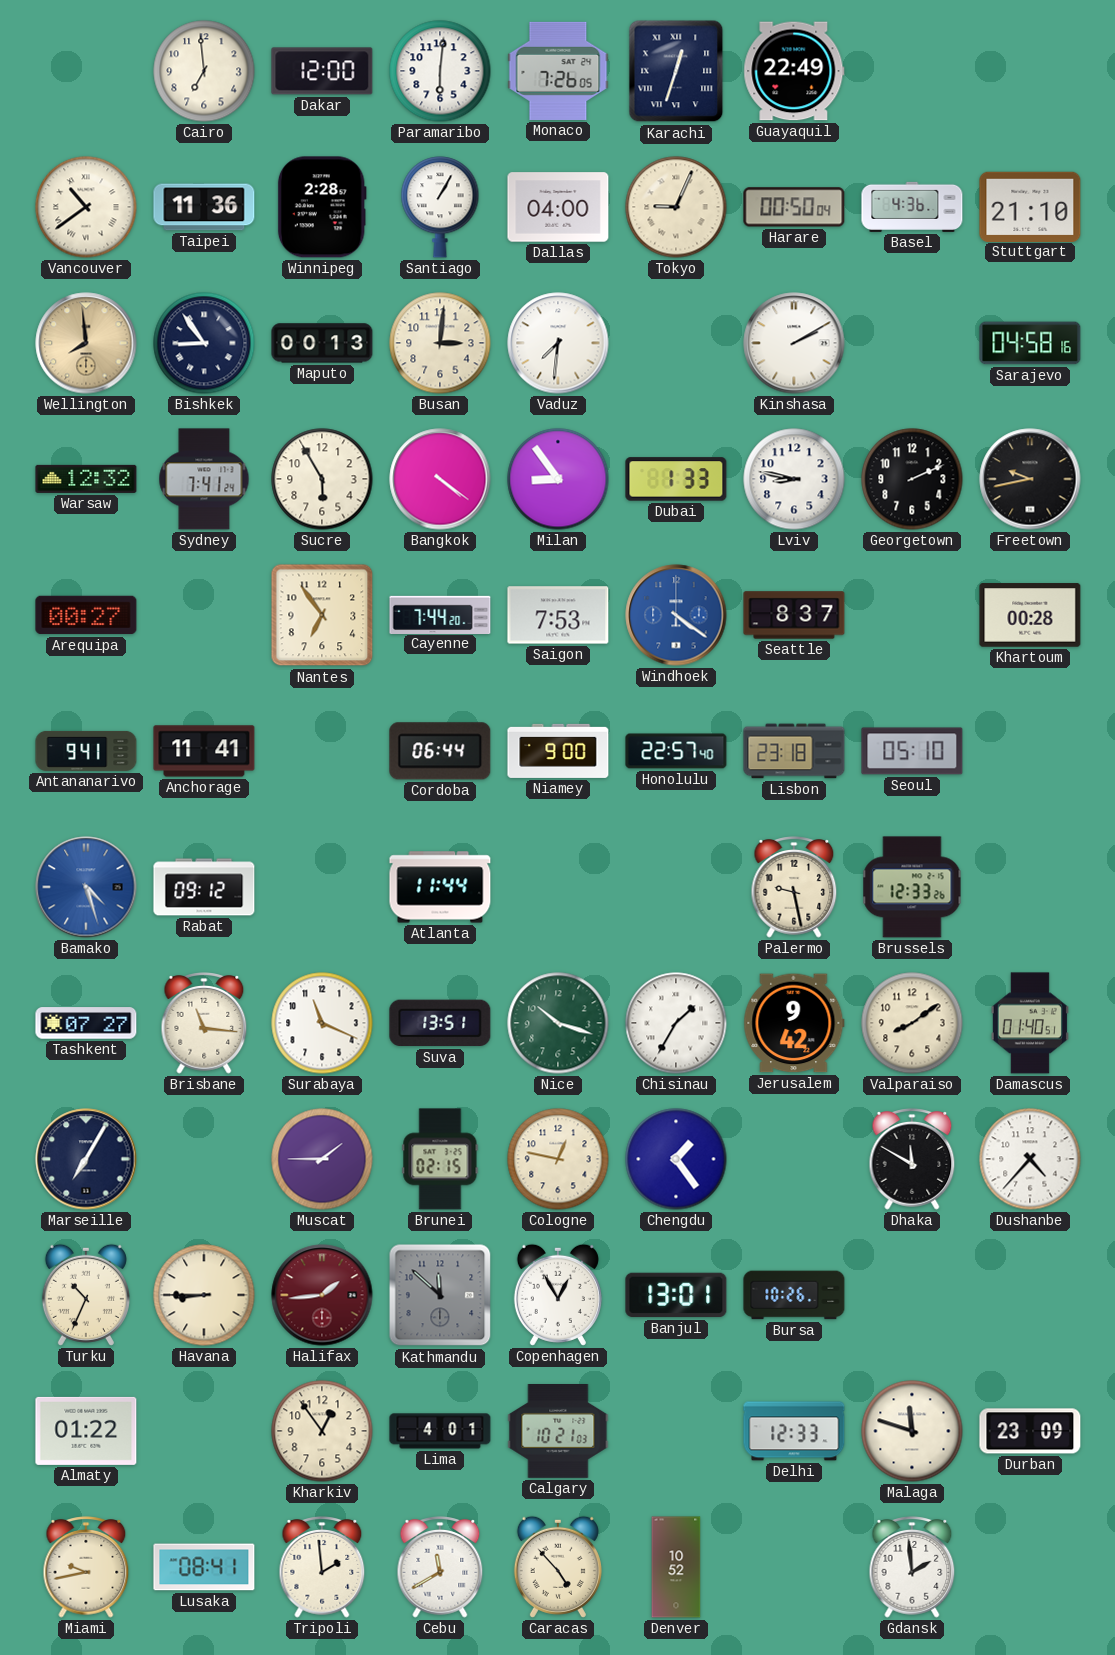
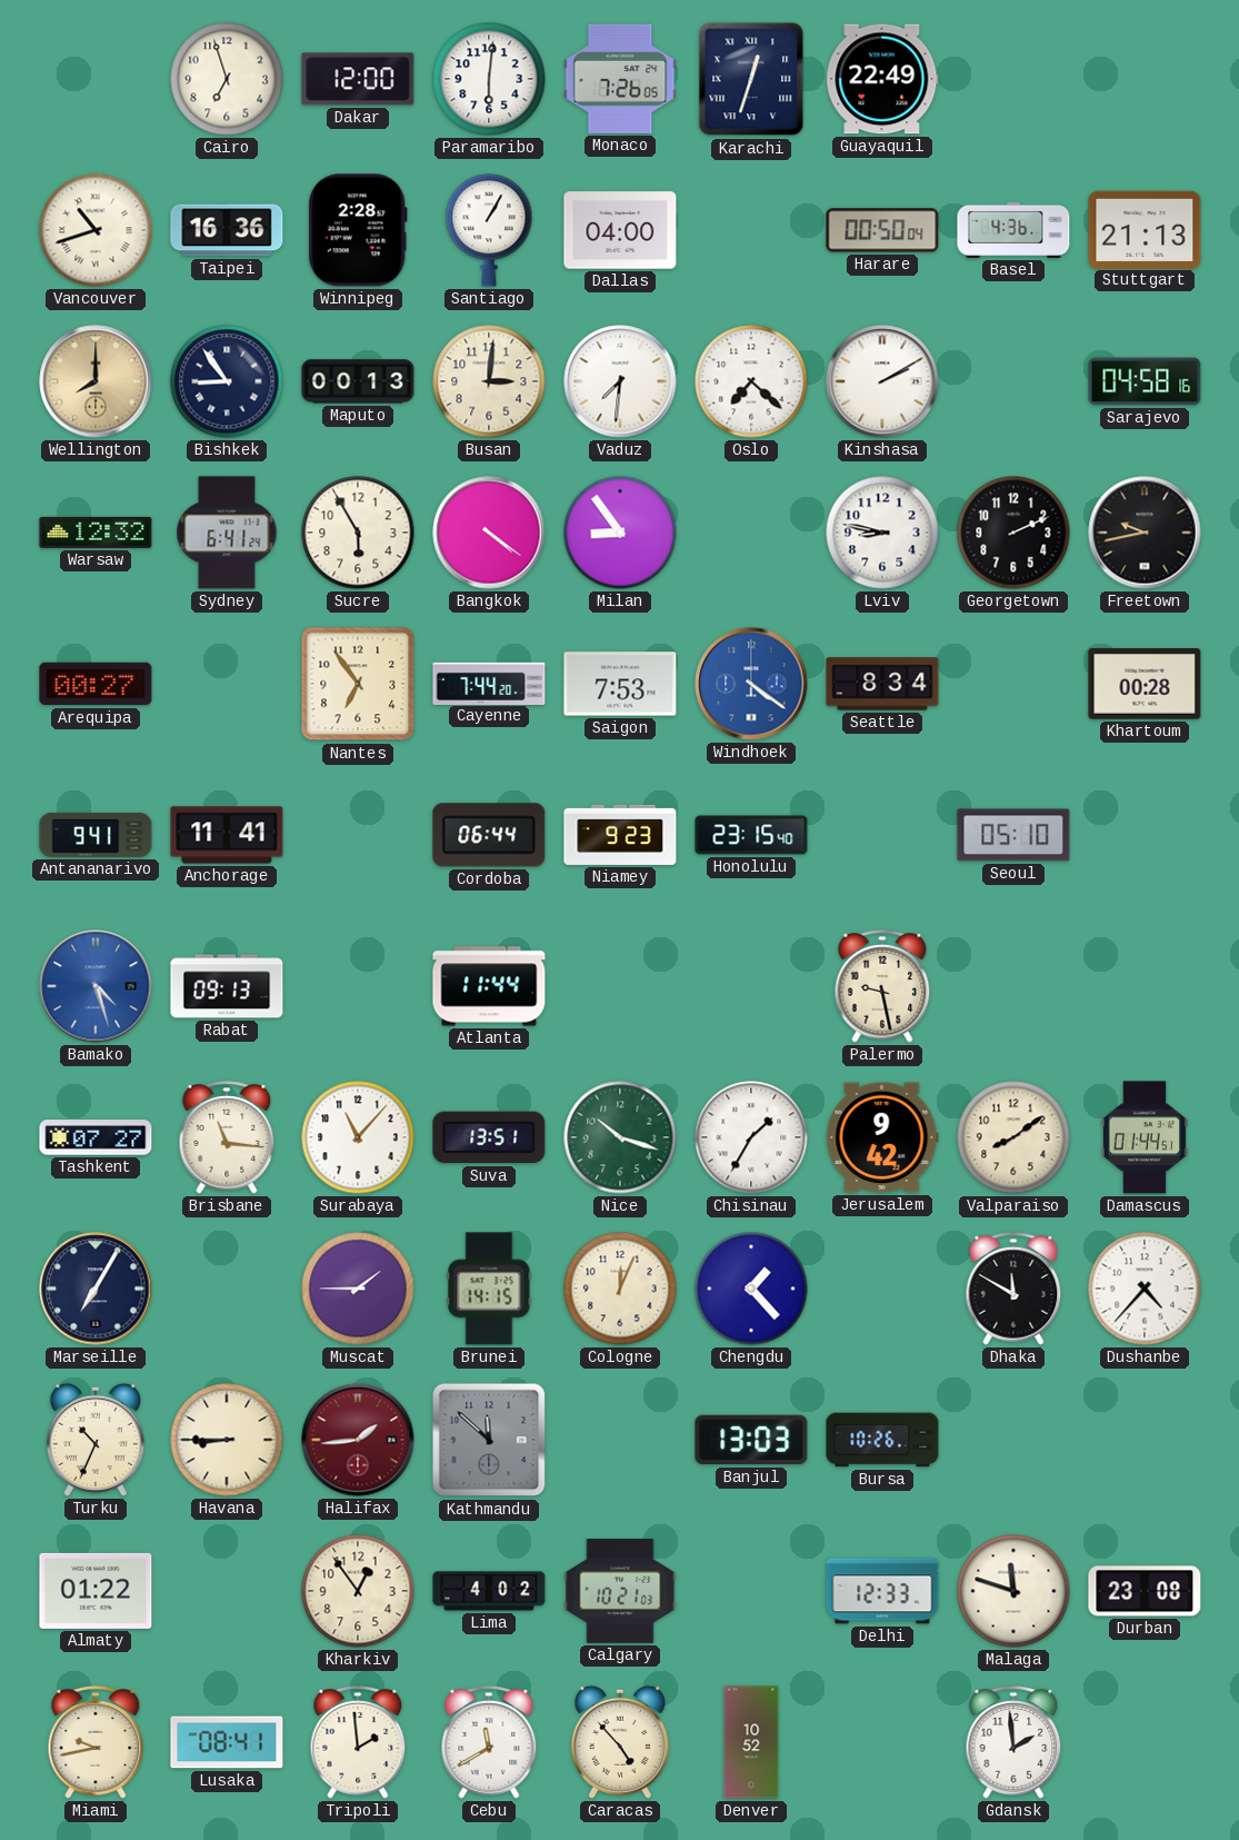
Cairo: 6:59 -> 6:57 (227, 79)
Vancouver: 10:39 -> 10:42 (96, 230)
Taipei: 11:36 -> 16:36 (227, 230)
Tokyo: 9:04 -> none (676, 207)
Stuttgart: 21:10 -> 21:13 (1145, 229)
Wellington: 7:59 -> 8:00 (96, 381)
Oslo: none -> 7:22 (751, 381)
Sydney: 7:41 -> 6:41 (227, 533)
Dubai: 1:33 -> none (676, 479)
Seattle: 8:37 -> 8:34 (882, 684)
Niamey: 9:00 -> 9:23 (620, 835)
Honolulu: 22:57 -> 23:15 (751, 835)
Lisbon: 23:18 -> none (794, 751)
Rabat: 09:12 -> 09:13 (227, 986)
Brussels: 12:33 -> none (912, 887)
Surabaya: 11:19 -> 11:07 (358, 1137)
Damascus: 01:40 -> 01:44 (1145, 1137)
Brunei: 02:15 -> 14:15 (489, 1289)
Cologne: 12:47 -> 12:04 (620, 1289)
Chengdu: 1:24 -> 1:23 (751, 1289)
Copenhagen: 12:55 -> none (558, 1295)
Banjul: 13:01 -> 13:03 (751, 1440)
Lima: 4:01 -> 4:02 (489, 1591)
Durban: 23:09 -> 23:08 (1145, 1591)
